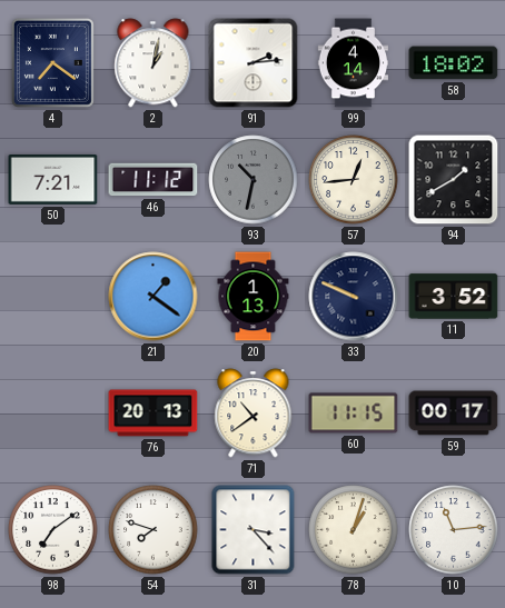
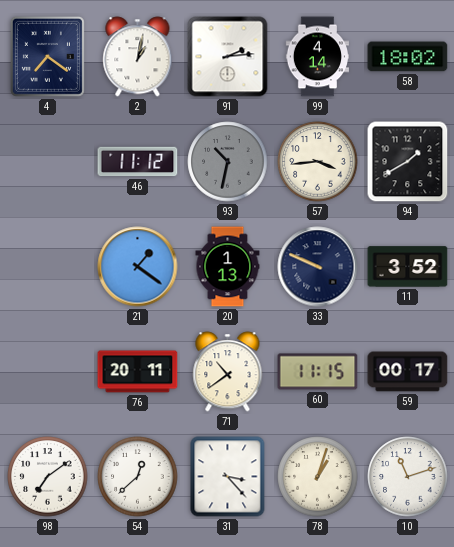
50: 7:21 -> none (53, 180)
57: 12:44 -> 3:44 (318, 162)
76: 20:13 -> 20:11 (138, 372)
54: 7:48 -> 12:38 (138, 477)
10: 11:14 -> 11:12 (408, 477)
